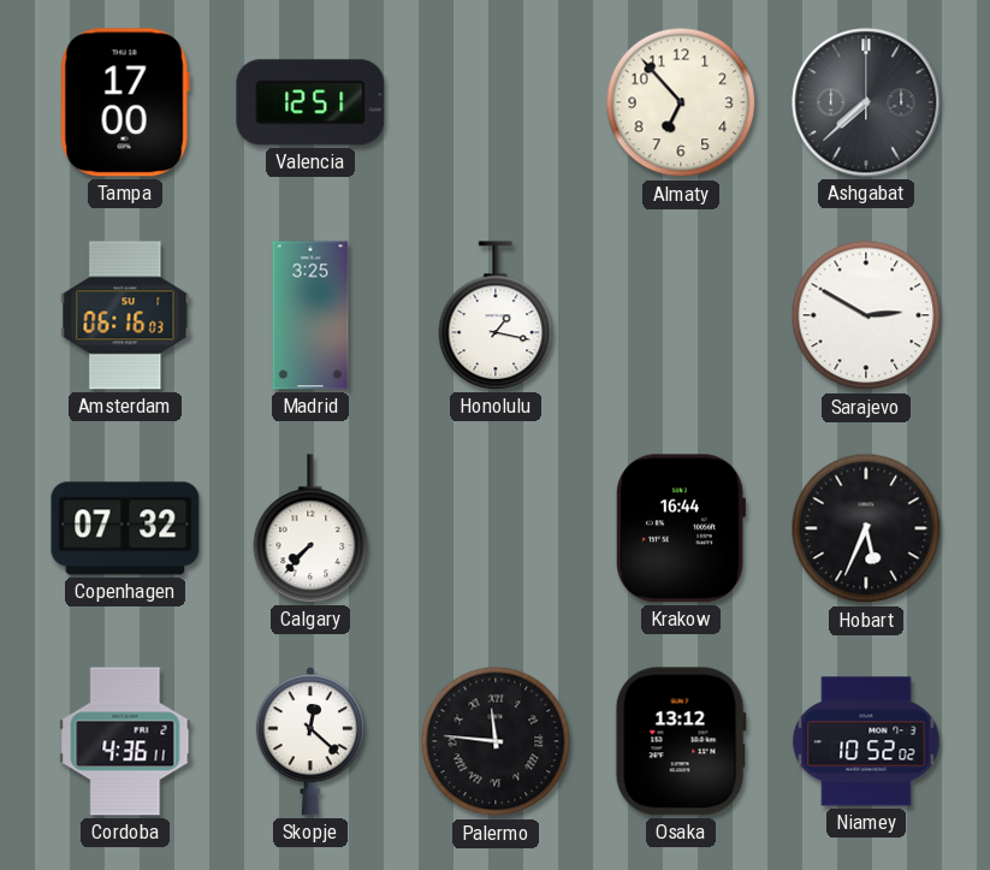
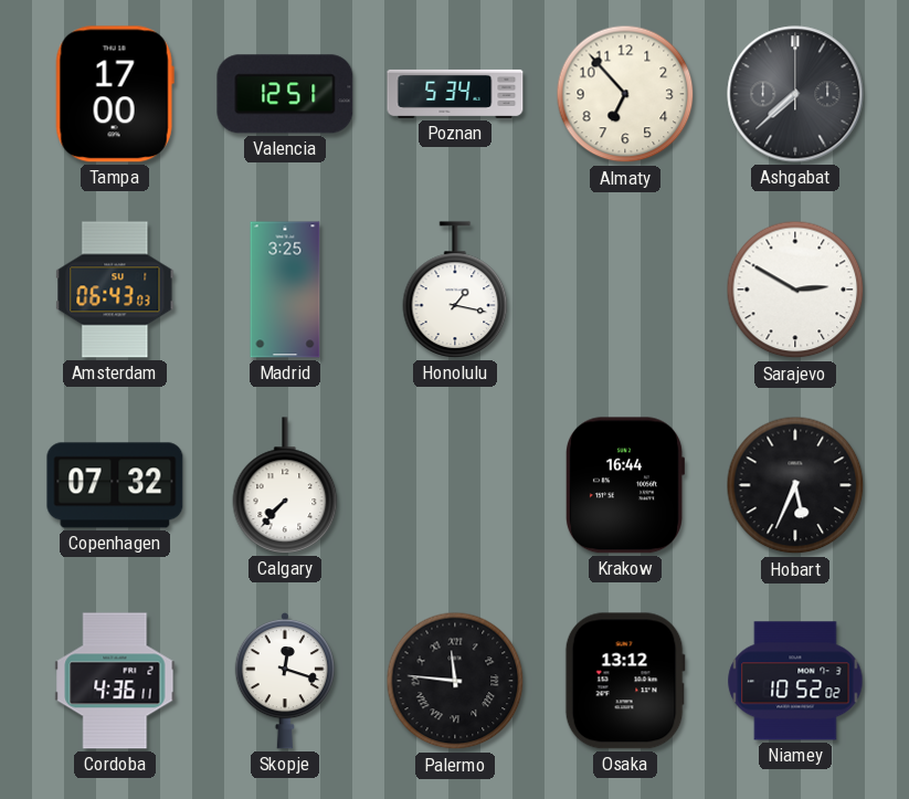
Poznan: none -> 5:34 (455, 94)
Amsterdam: 06:16 -> 06:43 (115, 290)
Skopje: 12:22 -> 12:18 (284, 682)
